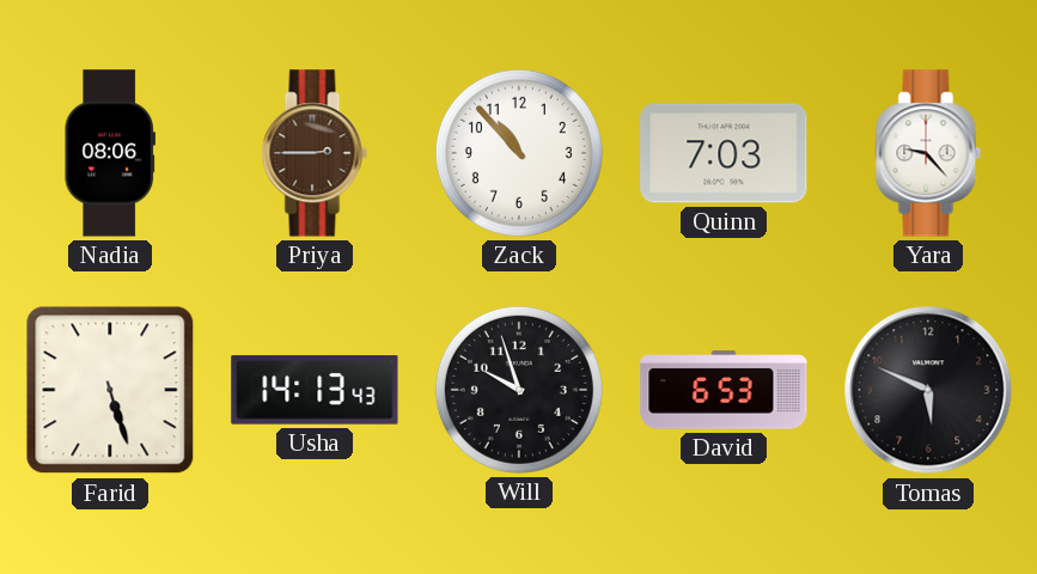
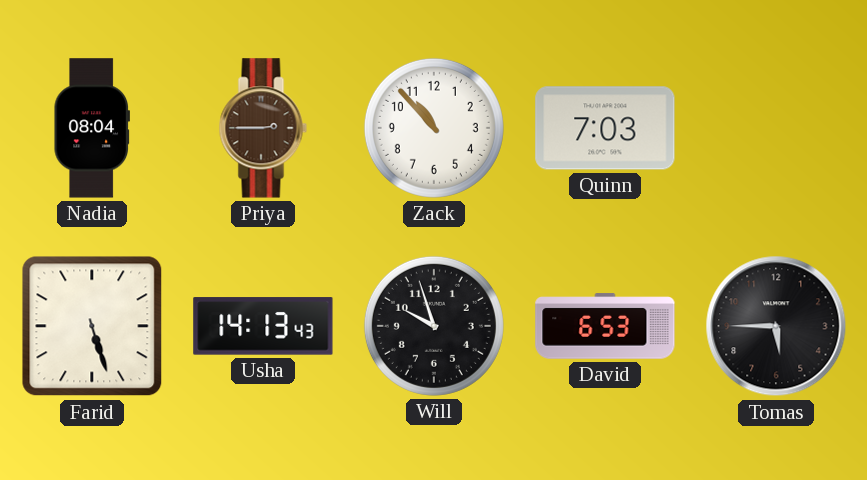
Nadia: 08:06 -> 08:04 (91, 128)
Yara: 9:23 -> none (928, 153)
Tomas: 5:49 -> 5:45 (776, 326)
